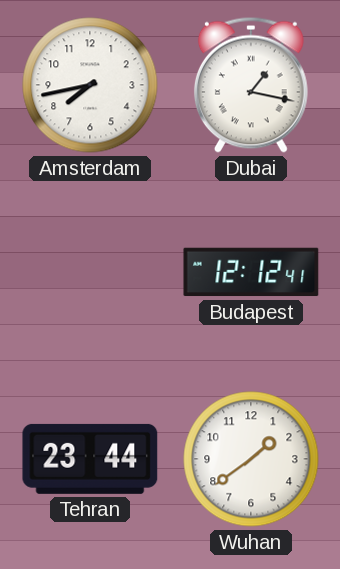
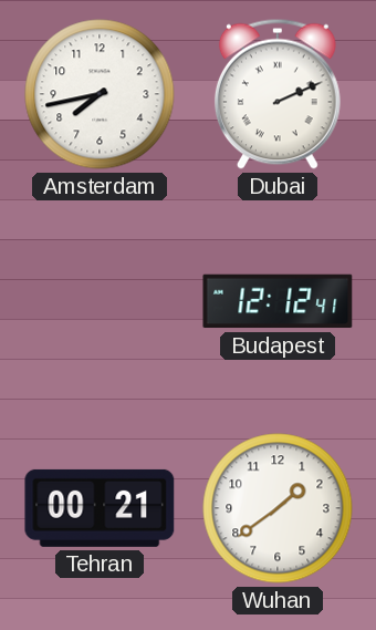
Dubai: 1:17 -> 2:11 (278, 94)
Tehran: 23:44 -> 00:21 (100, 508)
